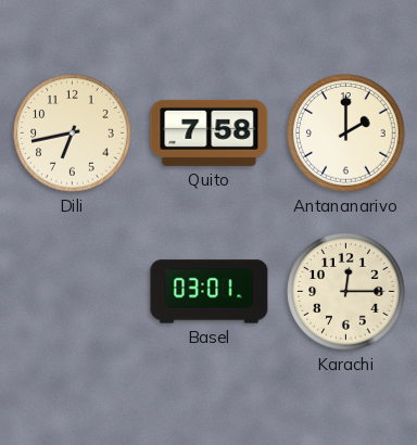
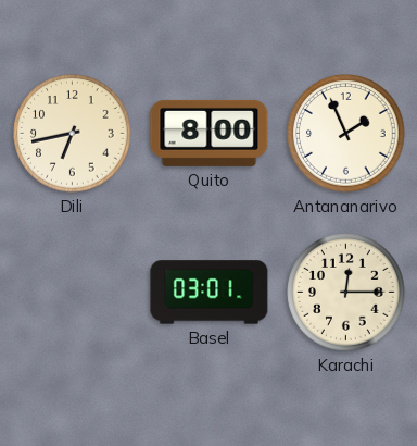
Quito: 7:58 -> 8:00 (210, 133)
Antananarivo: 2:00 -> 1:56 (346, 134)
